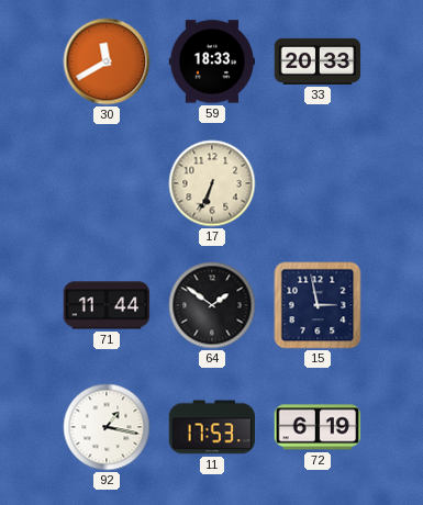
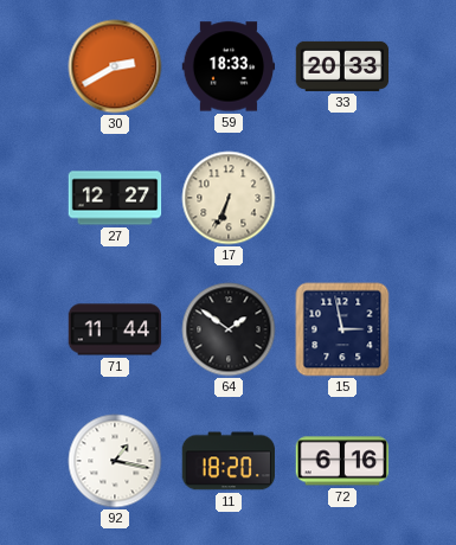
30: 11:40 -> 2:40 (115, 66)
27: none -> 12:27 (115, 198)
11: 17:53 -> 18:20 (229, 461)
72: 6:19 -> 6:16 (342, 461)
